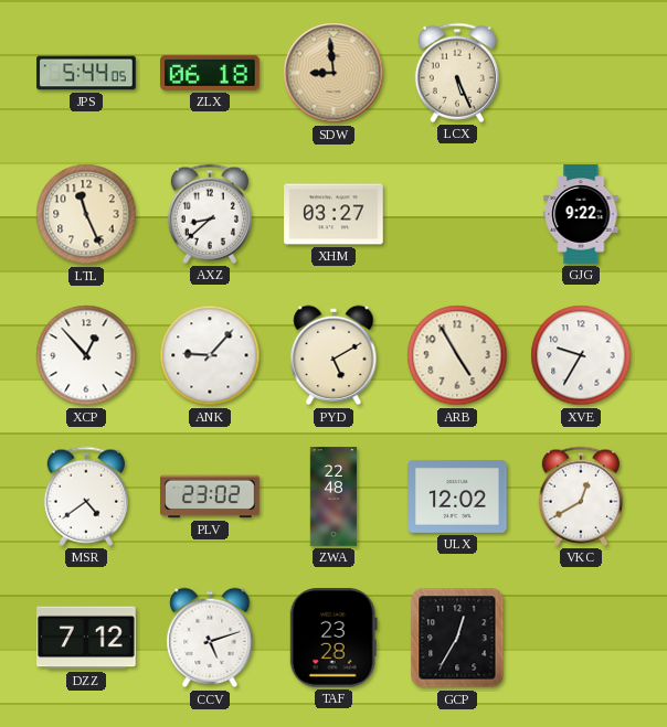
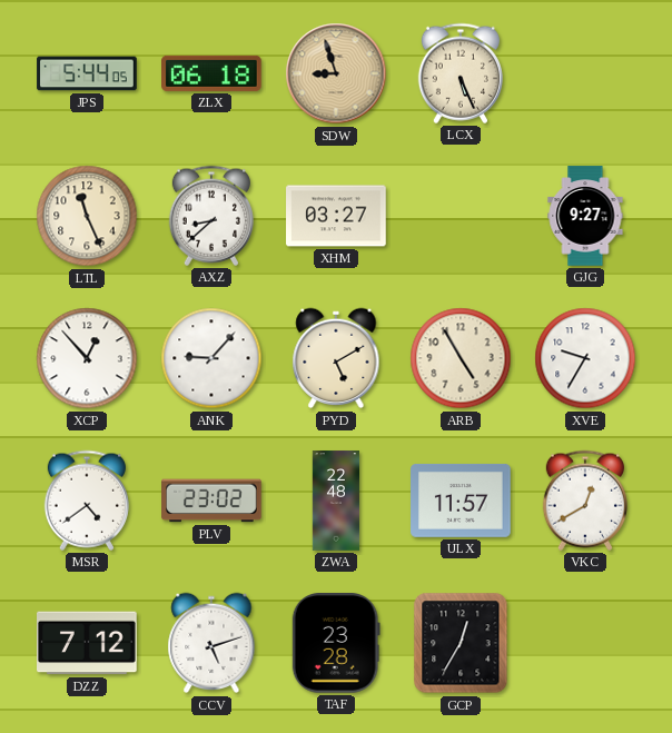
SDW: 8:59 -> 8:57 (336, 73)
GJG: 9:22 -> 9:27 (585, 216)
ULX: 12:02 -> 11:57 (461, 501)
